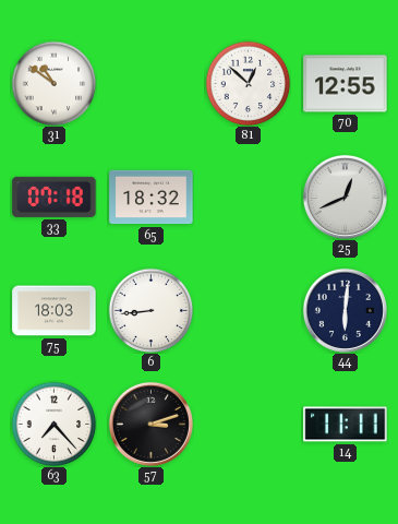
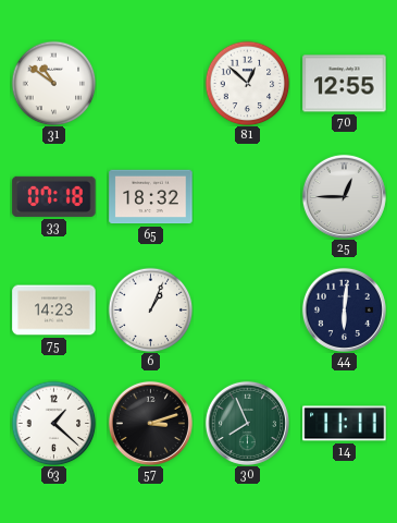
25: 12:41 -> 12:45 (344, 196)
75: 18:03 -> 14:23 (54, 311)
6: 8:44 -> 1:04 (150, 309)
63: 7:23 -> 1:22 (53, 423)
30: none -> 7:56 (247, 423)
